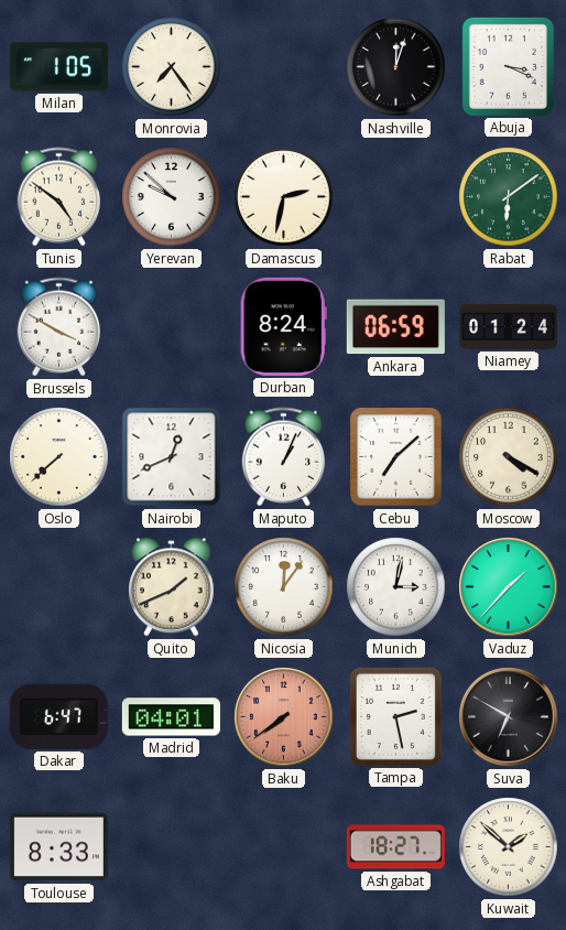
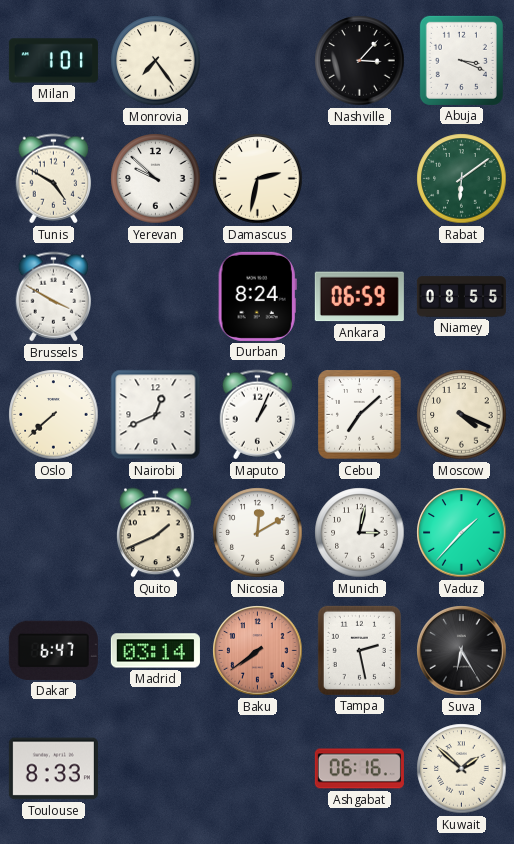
Milan: 1:05 -> 1:01 (53, 61)
Nashville: 12:03 -> 3:07 (360, 61)
Tunis: 4:51 -> 4:50 (54, 179)
Niamey: 01:24 -> 08:55 (461, 297)
Moscow: 4:20 -> 4:19 (462, 415)
Nicosia: 12:06 -> 12:10 (258, 533)
Madrid: 04:01 -> 03:14 (155, 651)
Suva: 6:50 -> 6:25 (462, 651)
Ashgabat: 18:27 -> 06:16 (359, 769)
